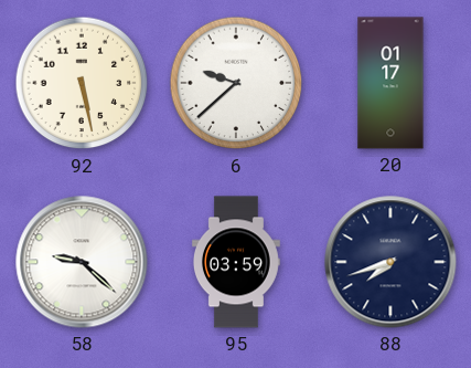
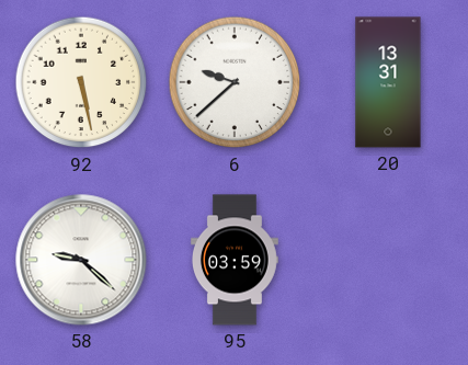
20: 01:17 -> 13:31 (388, 82)
88: 7:42 -> none (390, 262)
